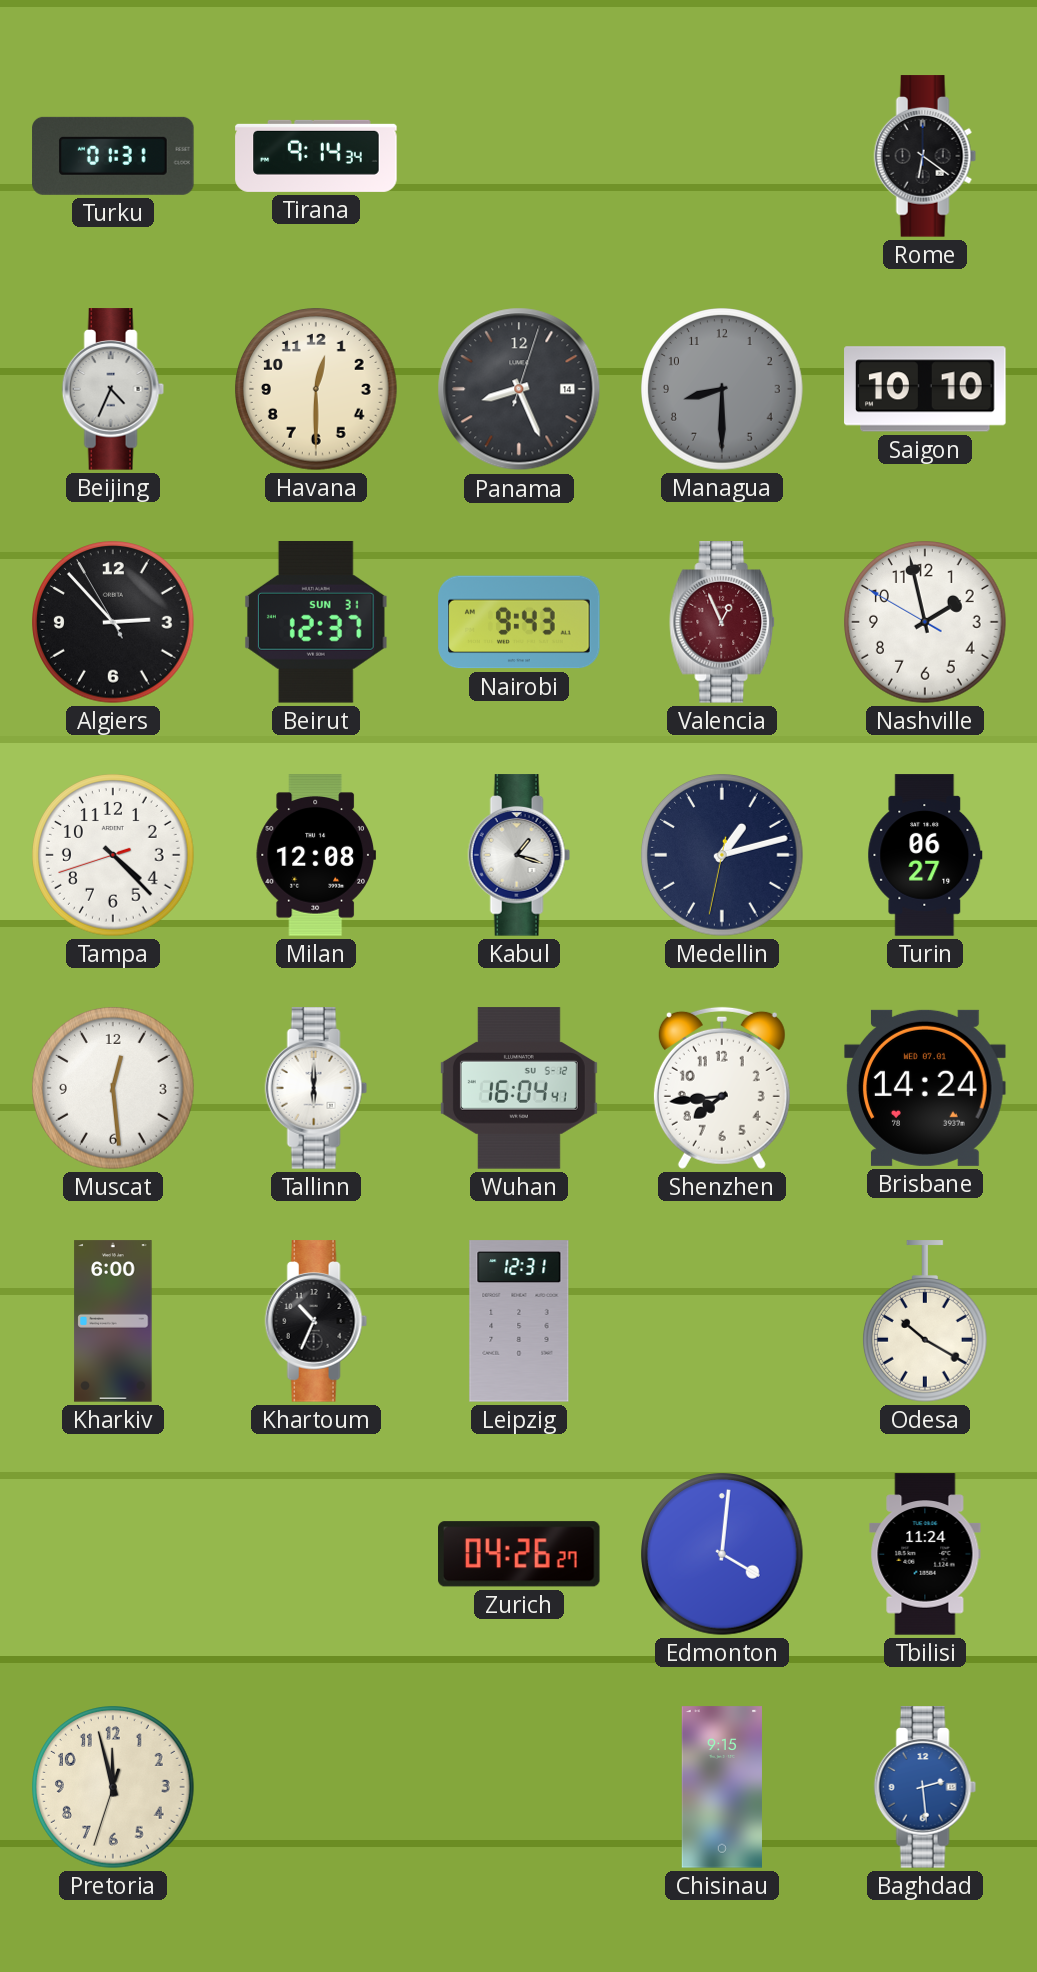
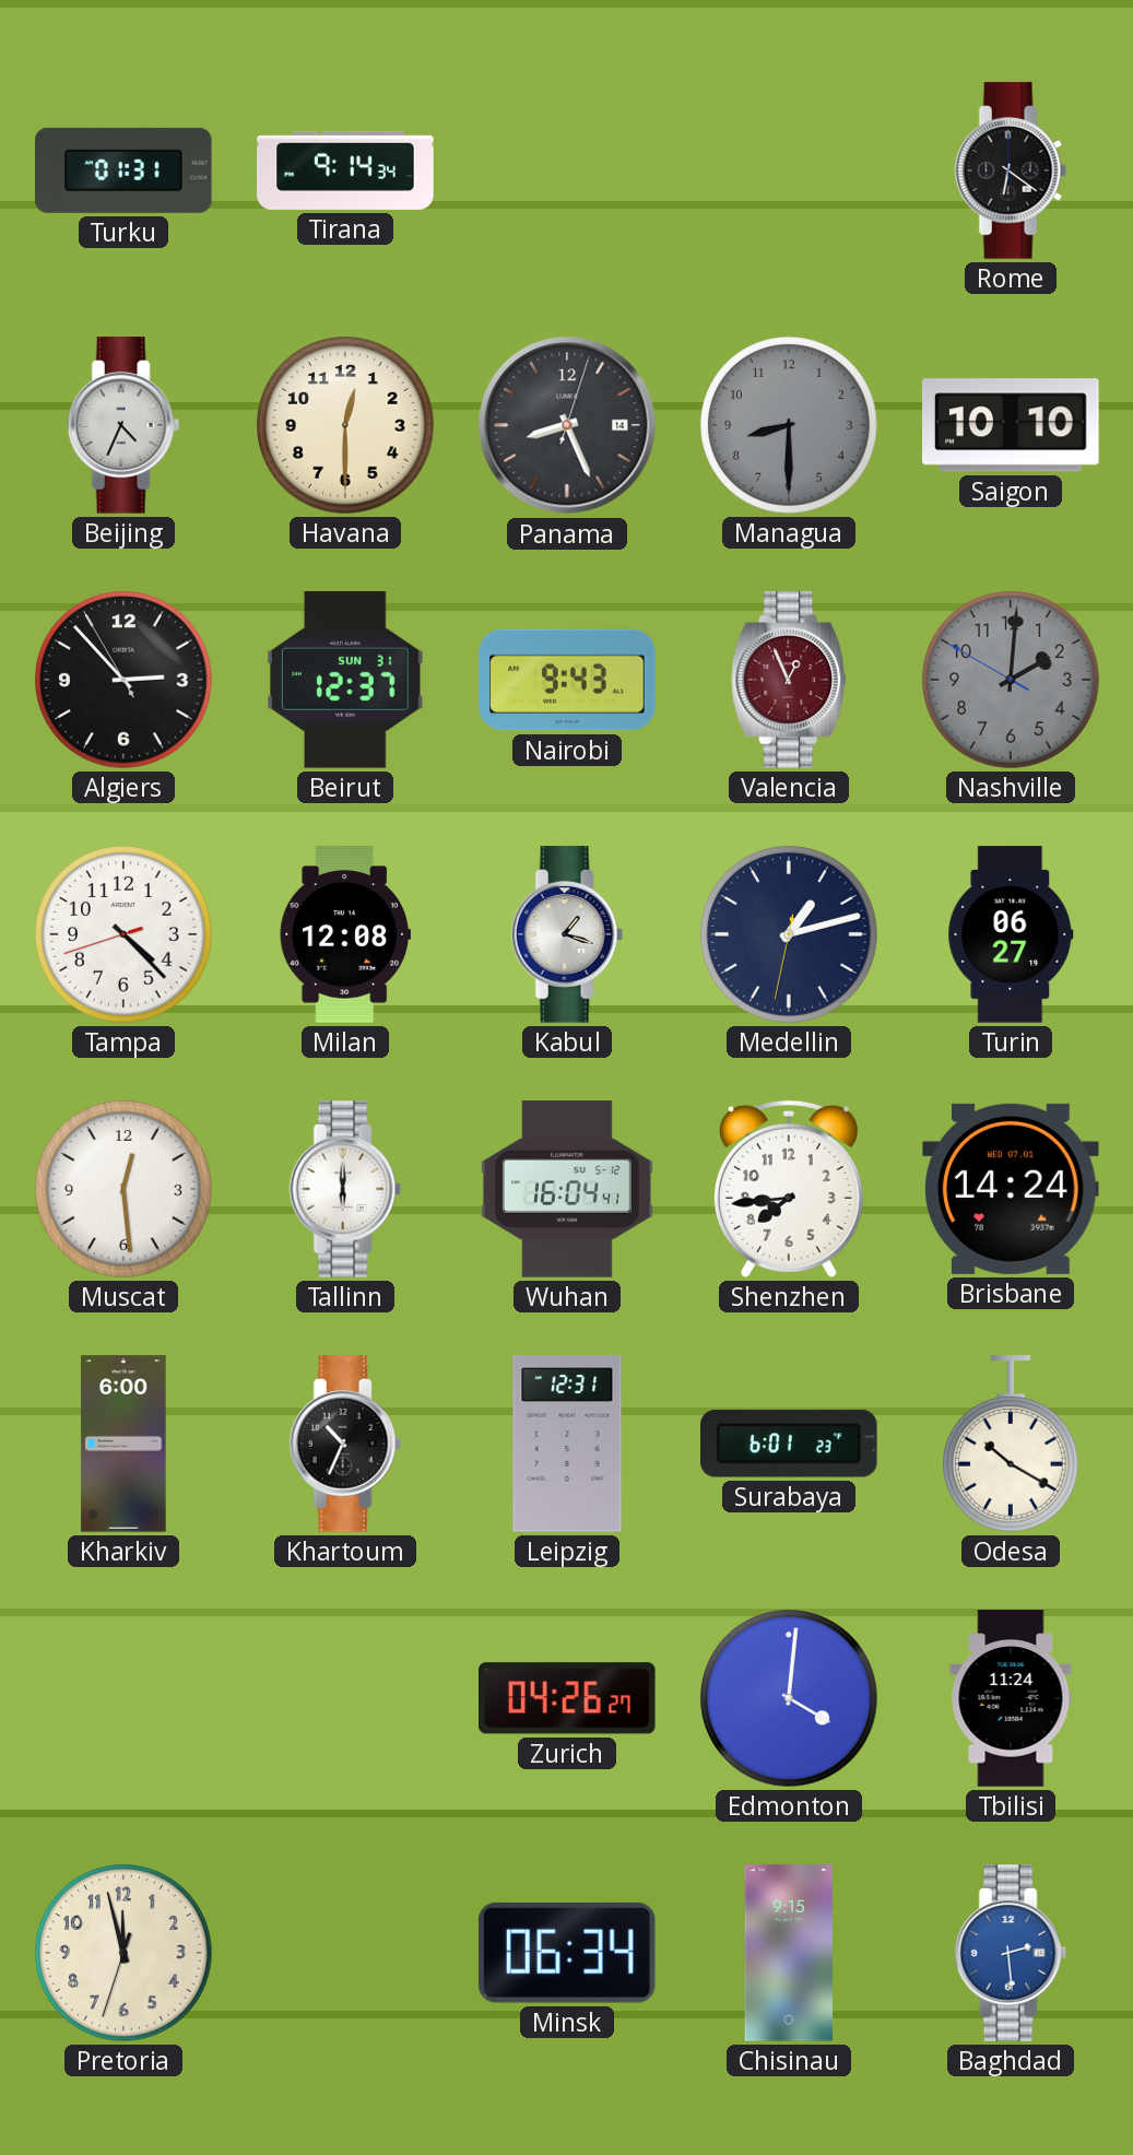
Nashville: 1:57 -> 2:00 (1011, 680)
Nashville dial: white -> grey (1011, 680)
Surabaya: none -> 6:01 (790, 1444)
Minsk: none -> 06:34 (567, 1953)
